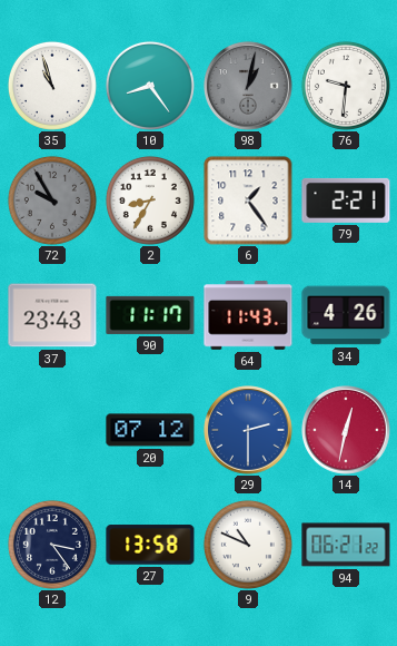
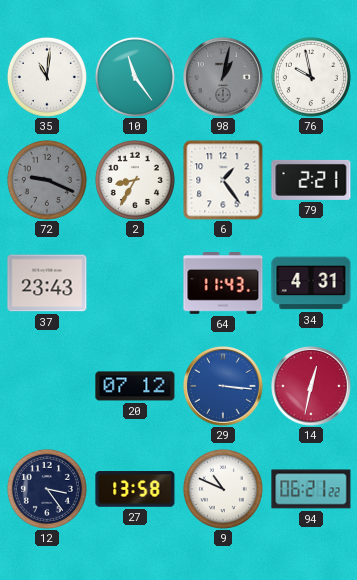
35: 10:57 -> 11:01 (47, 77)
10: 8:24 -> 11:24 (135, 77)
76: 9:31 -> 9:58 (311, 77)
72: 9:55 -> 9:19 (47, 180)
90: 11:17 -> none (150, 315)
34: 4:26 -> 4:31 (311, 283)
29: 2:30 -> 3:16 (223, 386)
